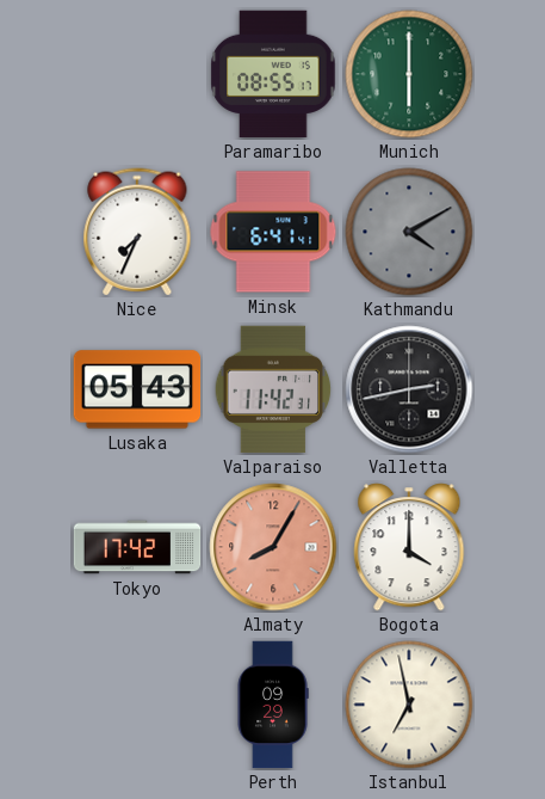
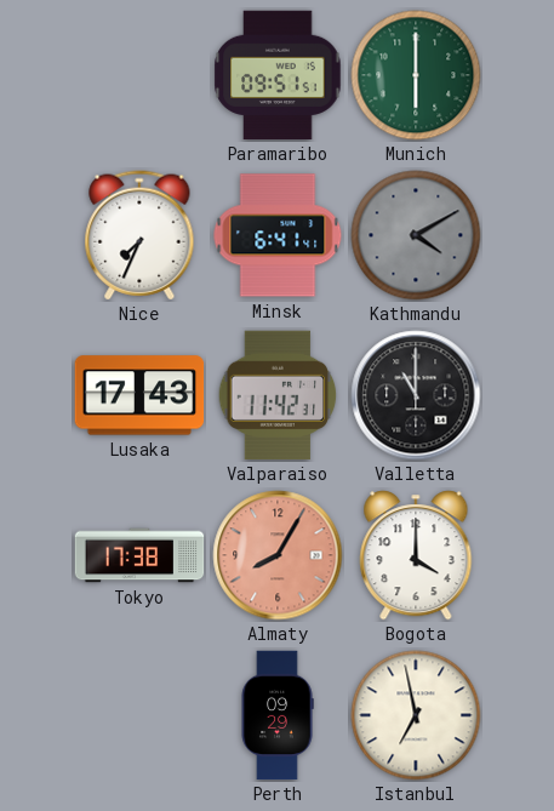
Paramaribo: 08:55 -> 09:51 (278, 75)
Lusaka: 05:43 -> 17:43 (139, 395)
Valletta: 2:43 -> 11:00 (416, 395)
Tokyo: 17:42 -> 17:38 (139, 555)
